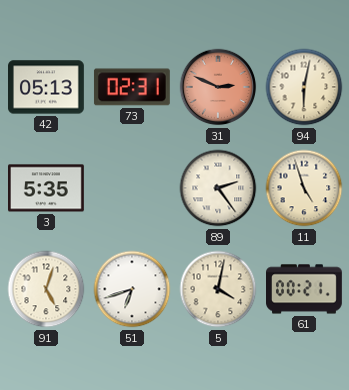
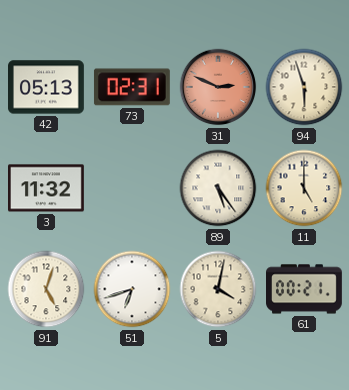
94: 6:02 -> 5:57 (304, 87)
3: 5:35 -> 11:32 (47, 188)
89: 2:24 -> 5:24 (218, 188)
11: 4:57 -> 5:00 (304, 188)
